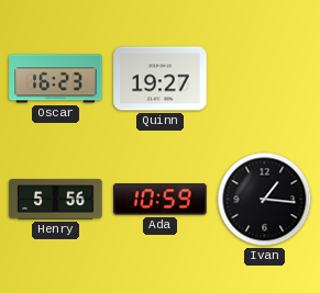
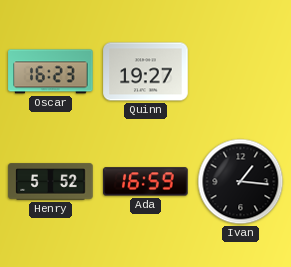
Henry: 5:56 -> 5:52 (51, 182)
Ada: 10:59 -> 16:59 (146, 182)
